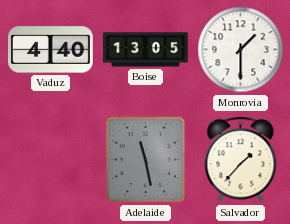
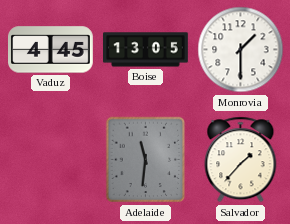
Vaduz: 4:40 -> 4:45 (51, 50)
Adelaide: 11:28 -> 11:31 (146, 160)
